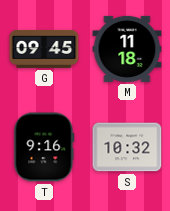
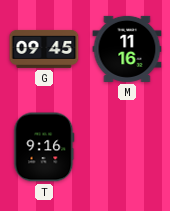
M: 11:18 -> 11:16 (127, 49)
S: 10:32 -> none (127, 147)
